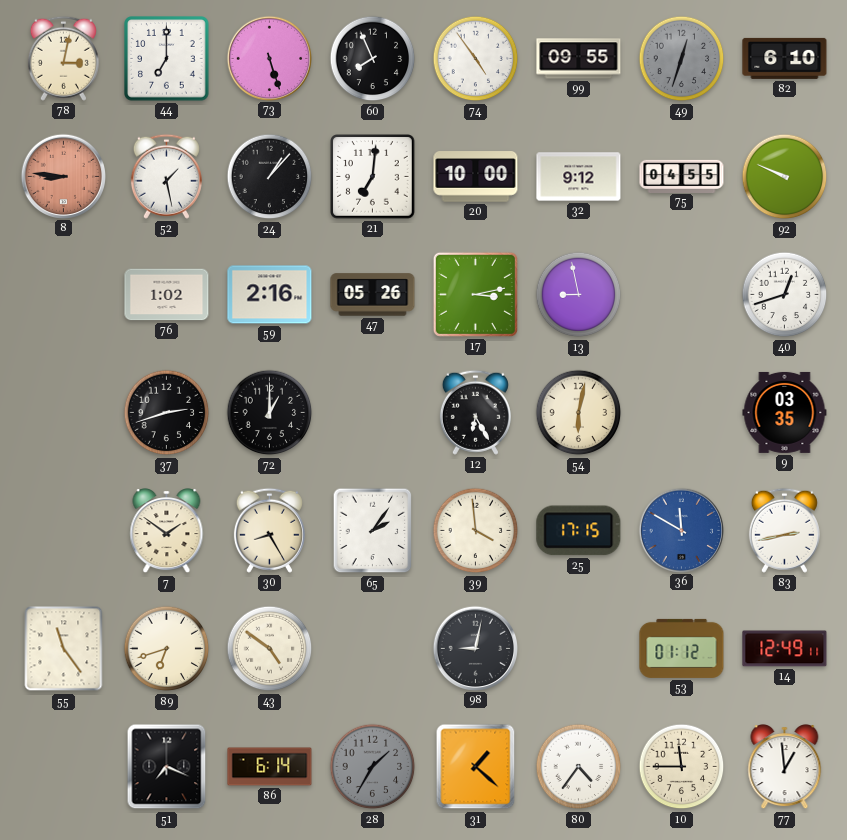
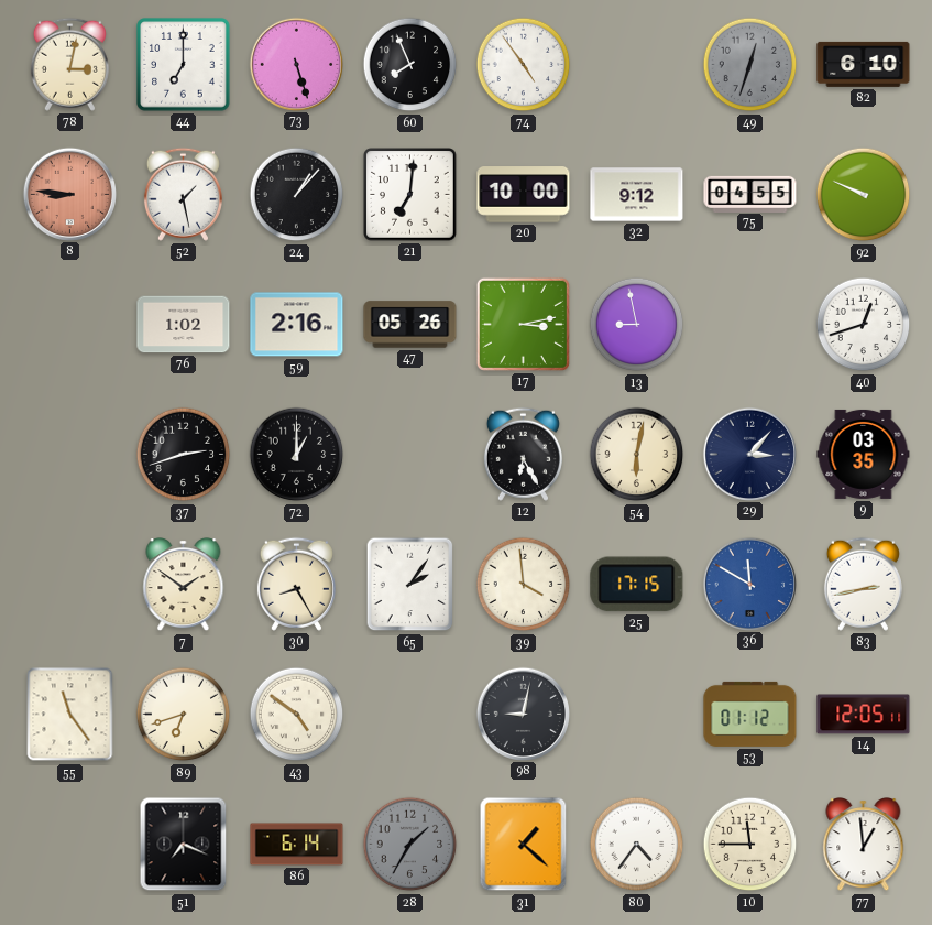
99: 09:55 -> none (579, 59)
29: none -> 3:07 (749, 454)
14: 12:49 -> 12:05 (864, 715)
